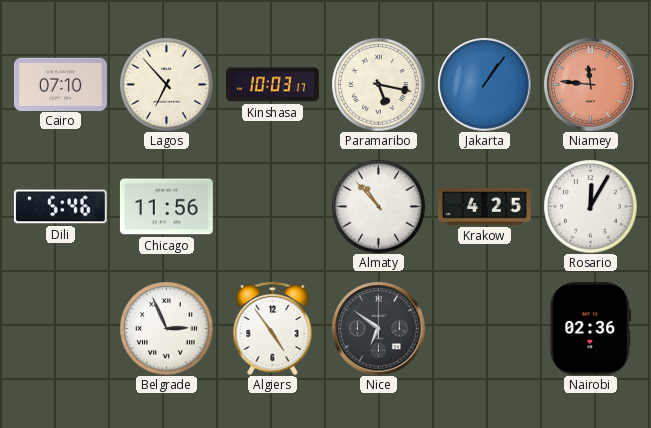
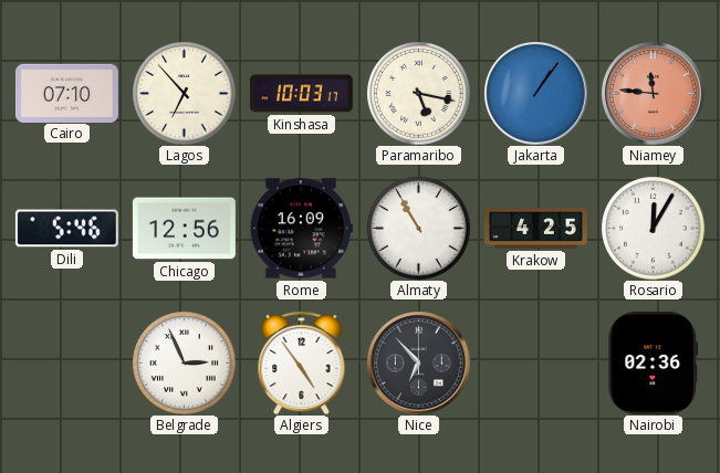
Chicago: 11:56 -> 12:56 (184, 229)
Rome: none -> 16:09 (301, 229)
Almaty: 10:53 -> 10:55 (418, 228)
Nice: 6:51 -> 6:53 (418, 362)
